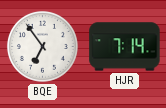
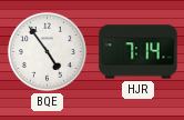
BQE: 6:54 -> 4:54 (47, 51)
